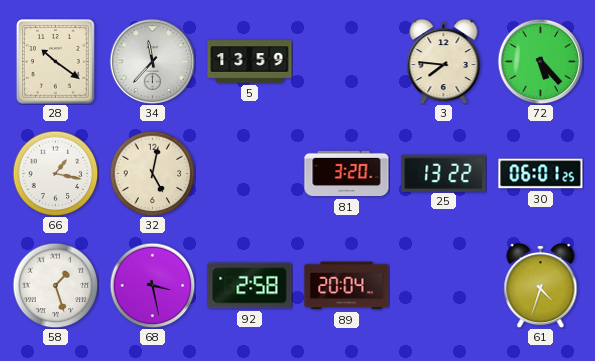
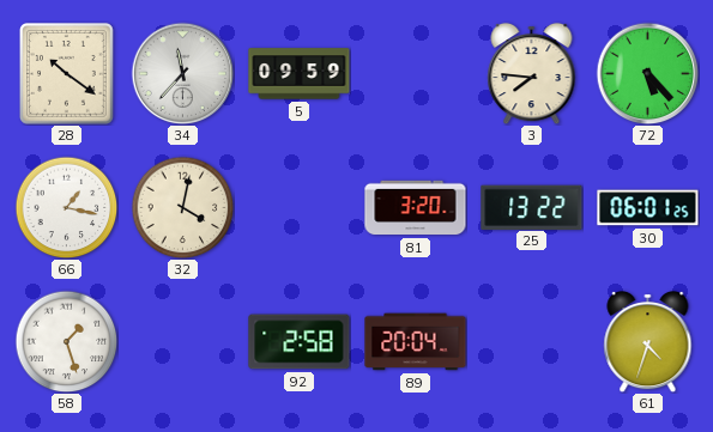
5: 13:59 -> 09:59 (300, 74)
32: 5:02 -> 4:02 (182, 207)
68: 3:28 -> none (152, 285)
